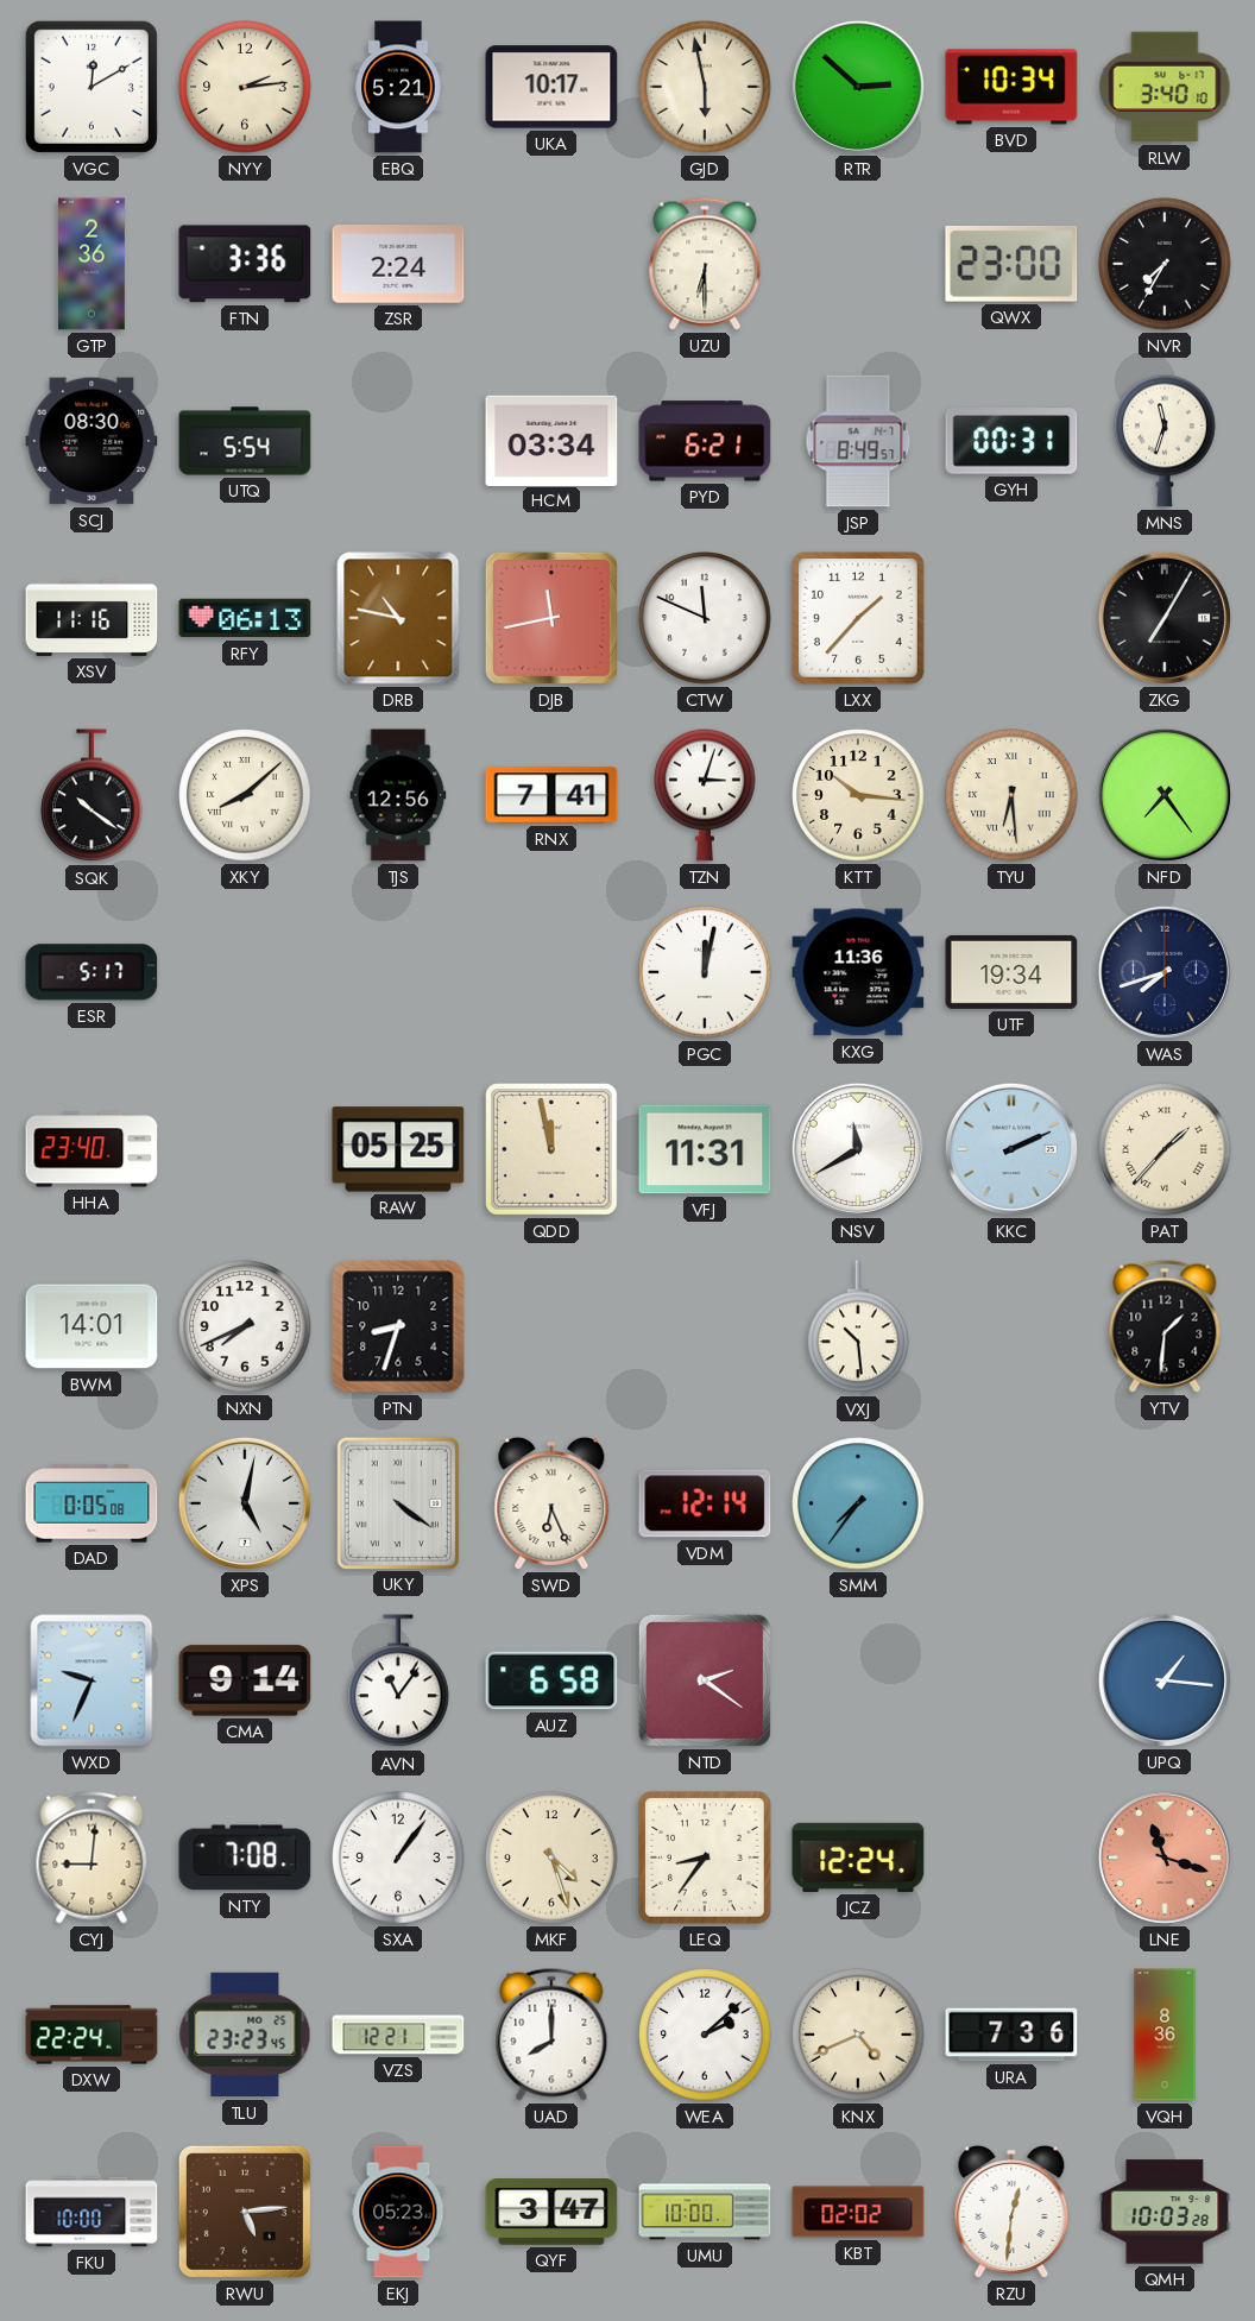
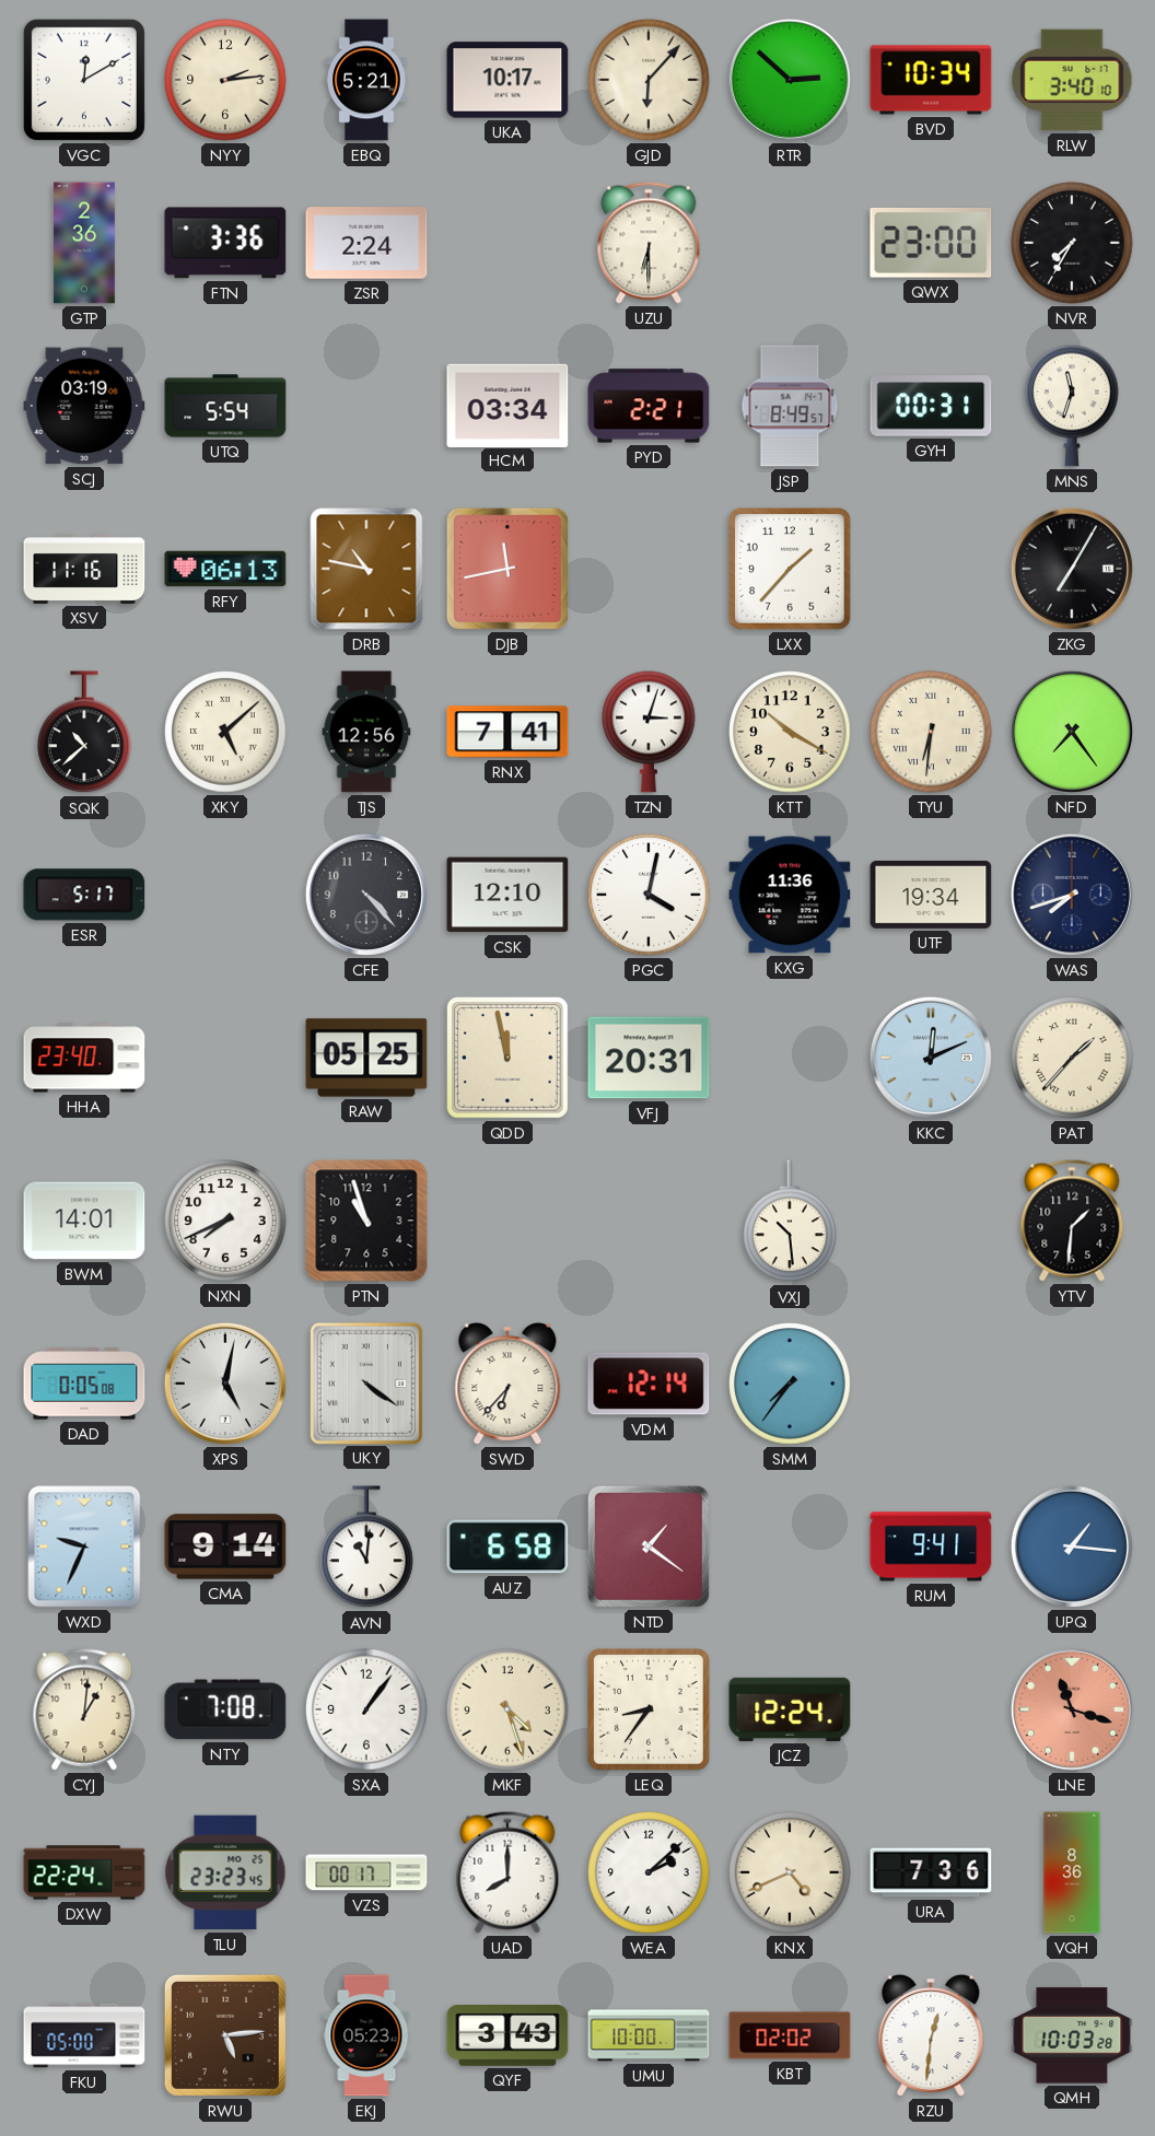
GJD: 5:58 -> 6:07 (649, 80)
SCJ: 08:30 -> 03:19 (84, 406)
PYD: 6:21 -> 2:21 (649, 406)
CTW: 11:49 -> none (705, 618)
SQK: 10:21 -> 10:38 (84, 733)
XKY: 8:08 -> 5:08 (225, 732)
KTT: 10:16 -> 10:20 (790, 732)
TYU: 6:29 -> 6:31 (931, 732)
CFE: none -> 4:23 (366, 895)
CSK: none -> 12:10 (507, 895)
PGC: 12:02 -> 4:02 (649, 895)
VFJ: 11:31 -> 20:31 (649, 1058)
NSV: 11:40 -> none (858, 1149)
KKC: 2:11 -> 12:11 (931, 1058)
PTN: 8:33 -> 10:57 (366, 1221)
SWD: 6:26 -> 6:37 (507, 1384)
AVN: 11:06 -> 11:01 (366, 1548)
NTD: 2:21 -> 1:21 (649, 1546)
RUM: none -> 9:41 (931, 1546)
CYJ: 9:01 -> 1:01 (84, 1709)
VZS: 12:21 -> 00:17 (366, 1872)
FKU: 10:00 -> 05:00 (84, 2035)
QYF: 3:47 -> 3:43 (507, 2035)
